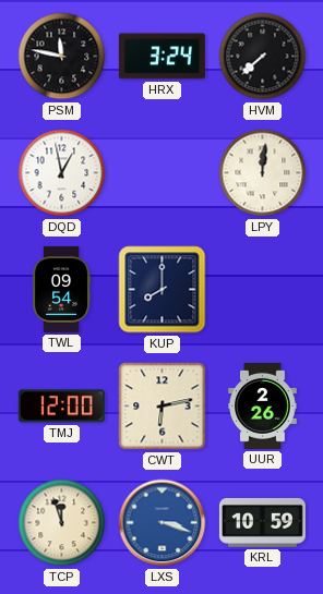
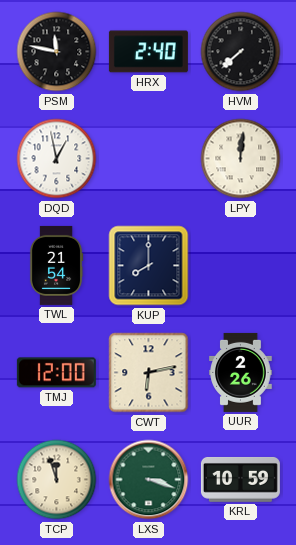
HRX: 3:24 -> 2:40 (148, 52)
TWL: 09:54 -> 21:54 (56, 265)
LXS dial: blue -> green (149, 480)
